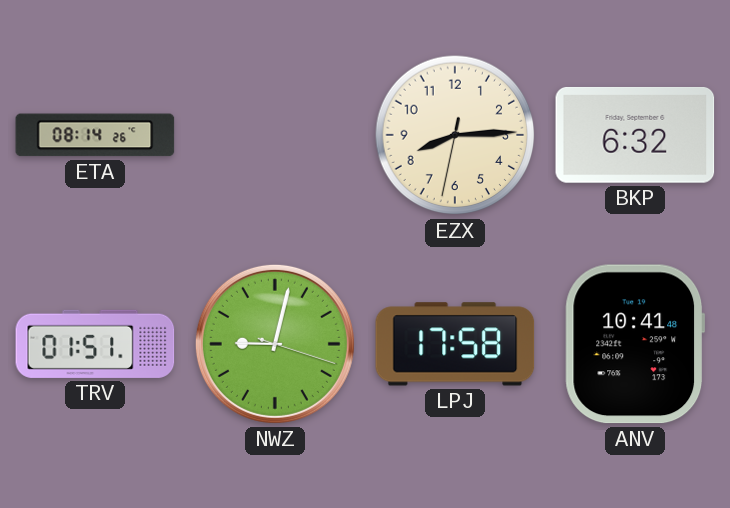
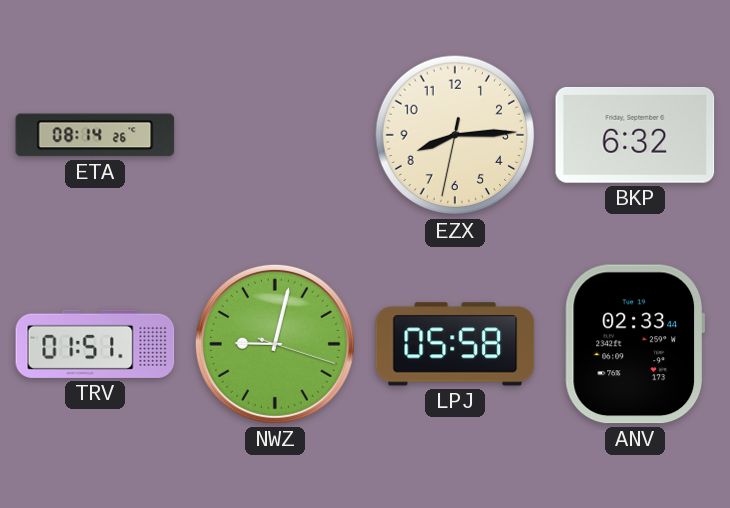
LPJ: 17:58 -> 05:58 (455, 344)
ANV: 10:41 -> 02:33 (635, 344)
